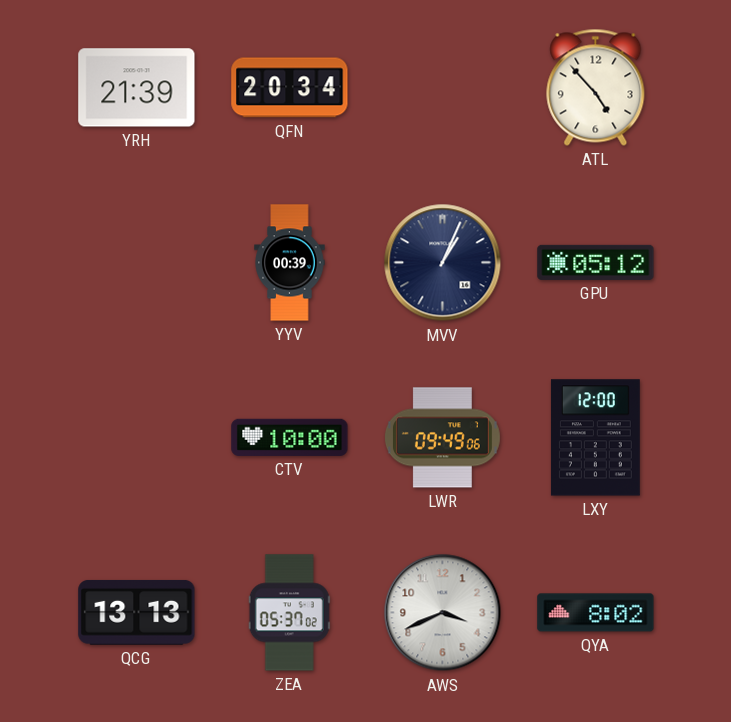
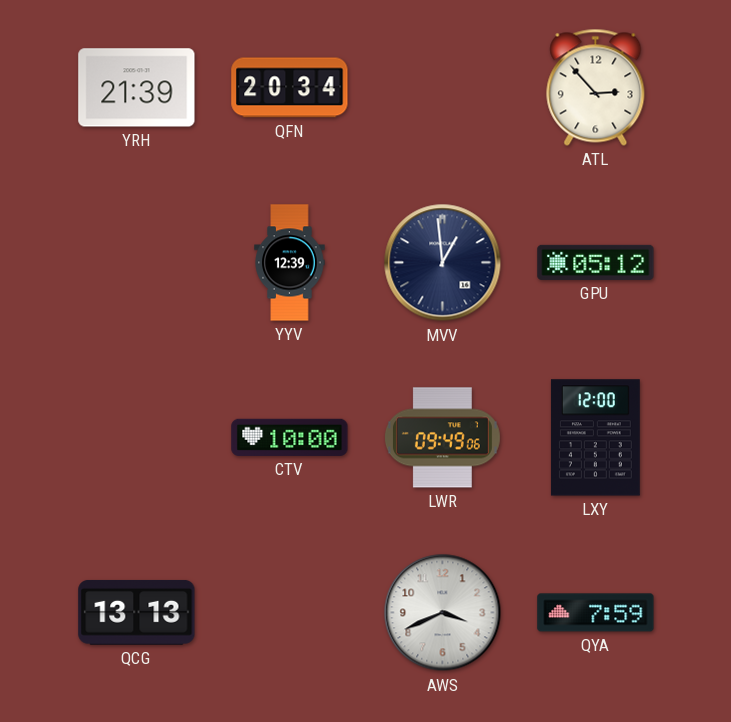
ATL: 4:53 -> 2:53 (596, 87)
YYV: 00:39 -> 12:39 (290, 263)
MVV: 1:04 -> 12:59 (443, 263)
ZEA: 05:37 -> none (289, 613)
QYA: 8:02 -> 7:59 (596, 613)
